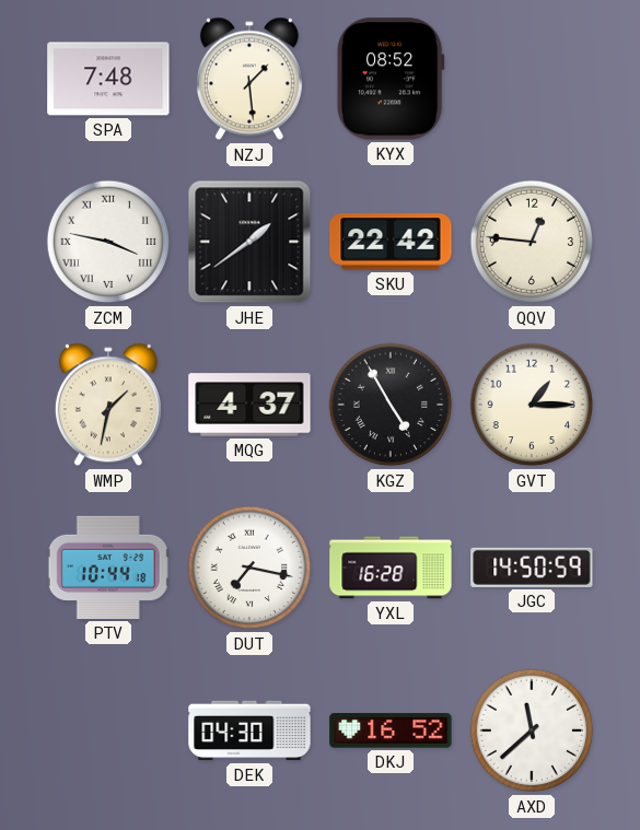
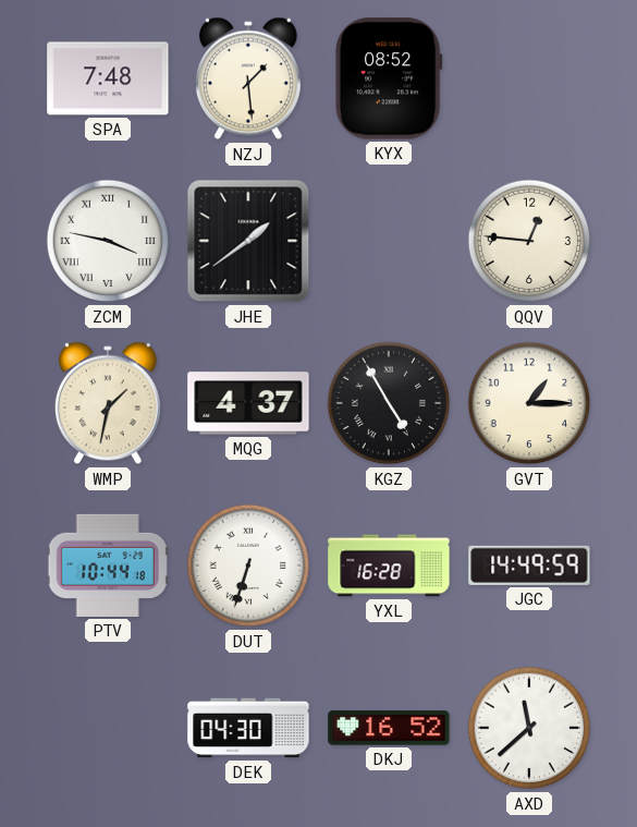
SKU: 22:42 -> none (391, 242)
DUT: 7:17 -> 6:33 (248, 565)
JGC: 14:50 -> 14:49 (529, 565)
